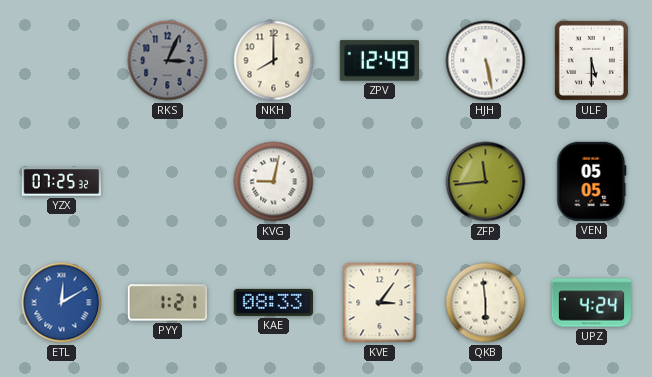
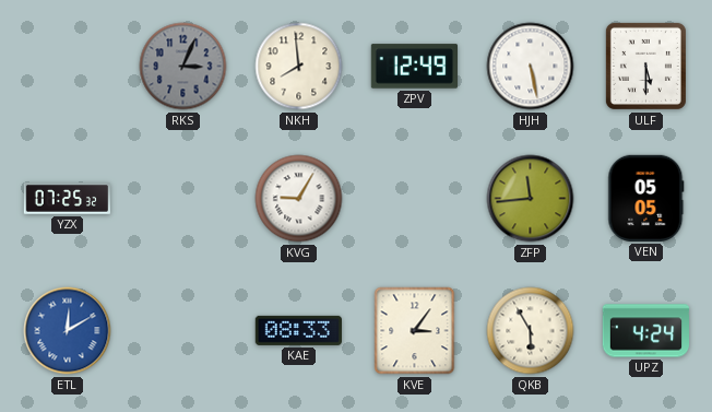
NKH: 8:00 -> 7:59 (299, 67)
KVG: 9:02 -> 9:05 (299, 199)
PYY: 1:21 -> none (167, 303)
QKB: 5:59 -> 5:55 (531, 331)
